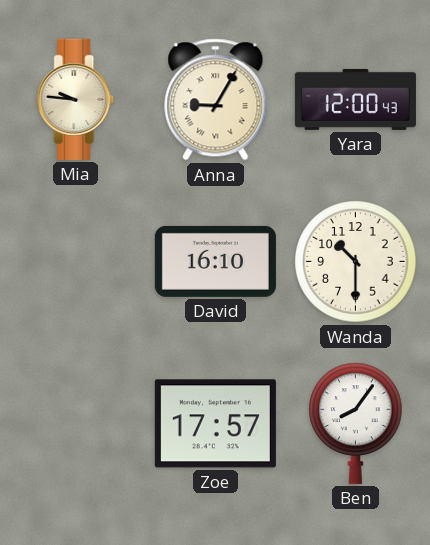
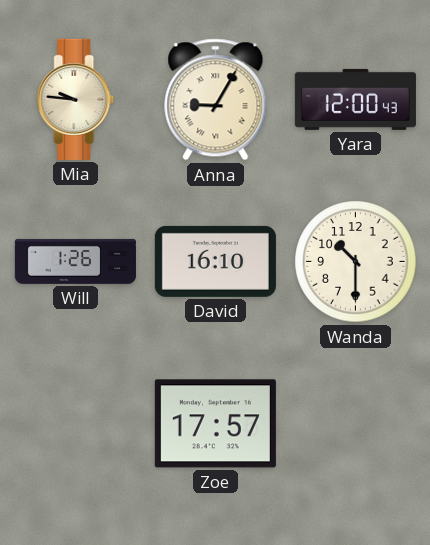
Will: none -> 1:26 (75, 261)
Ben: 8:06 -> none (356, 423)
